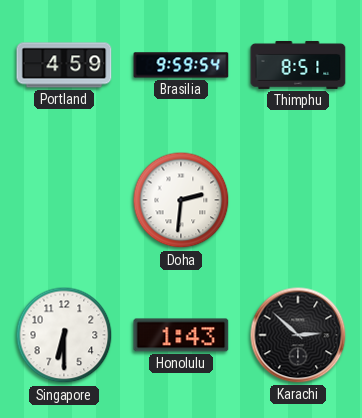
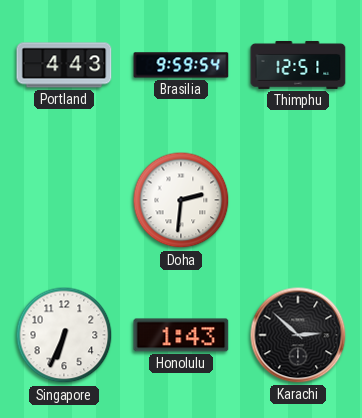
Portland: 4:59 -> 4:43 (64, 65)
Thimphu: 8:51 -> 12:51 (298, 65)
Singapore: 6:30 -> 6:34 (64, 335)
